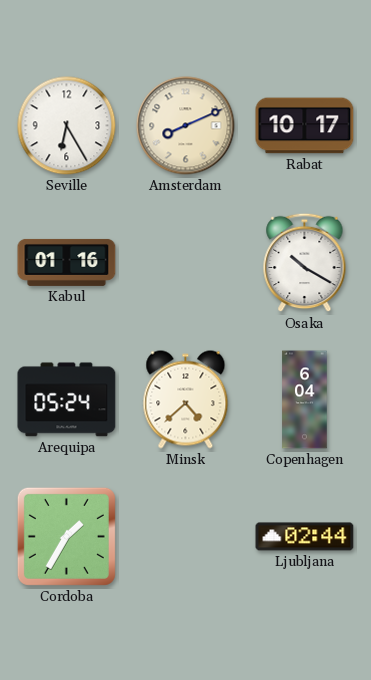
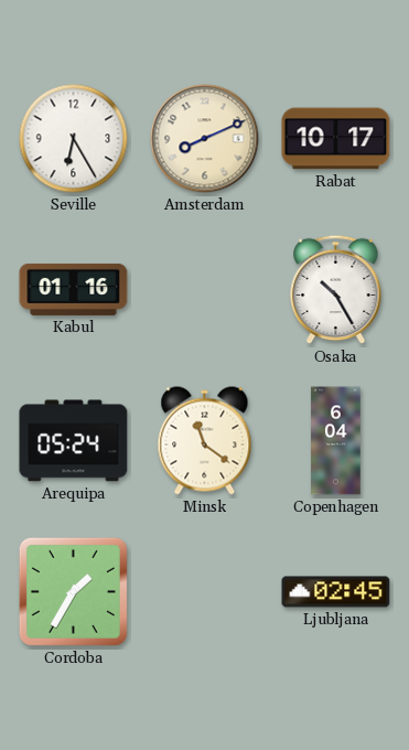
Osaka: 10:20 -> 10:25 (336, 290)
Minsk: 4:38 -> 11:21 (205, 441)
Ljubljana: 02:44 -> 02:45 (336, 592)
